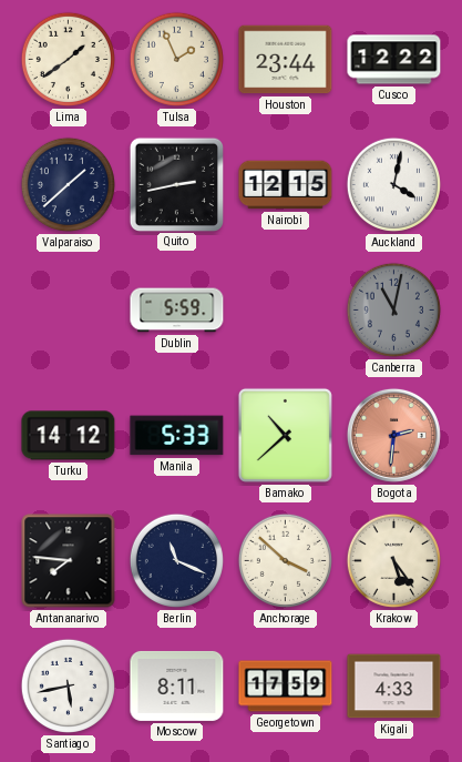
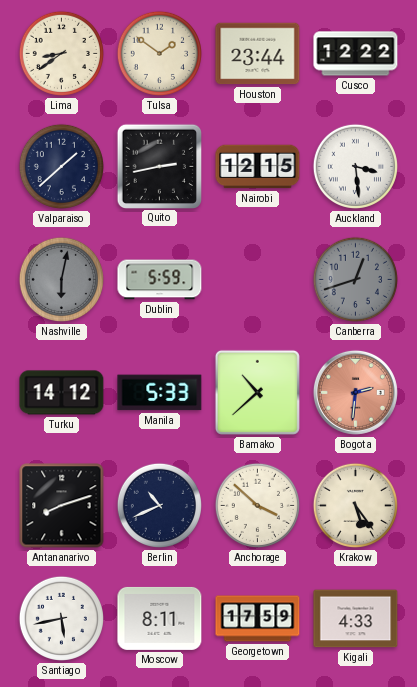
Lima: 1:39 -> 8:39 (61, 53)
Tulsa: 1:56 -> 1:51 (159, 53)
Auckland: 4:02 -> 3:29 (355, 166)
Nashville: none -> 6:02 (61, 279)
Canberra: 11:02 -> 12:42 (355, 279)
Antananarivo: 7:46 -> 8:12 (62, 506)
Berlin: 11:19 -> 10:41 (159, 505)
